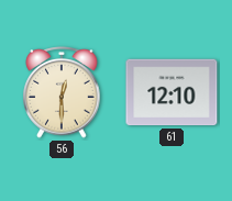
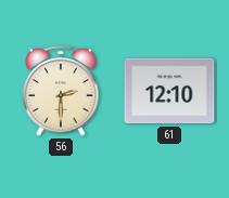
56: 12:30 -> 2:30 (61, 92)
